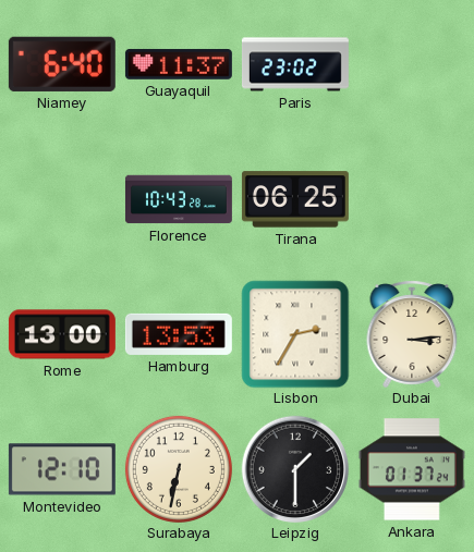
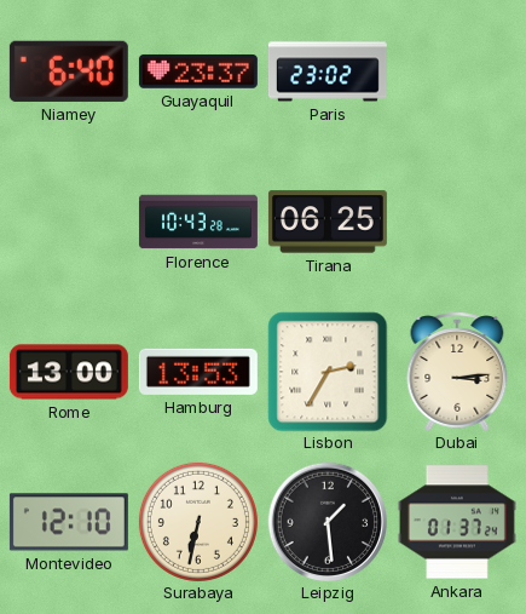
Guayaquil: 11:37 -> 23:37 (198, 71)
Leipzig: 1:30 -> 1:29 (326, 521)
